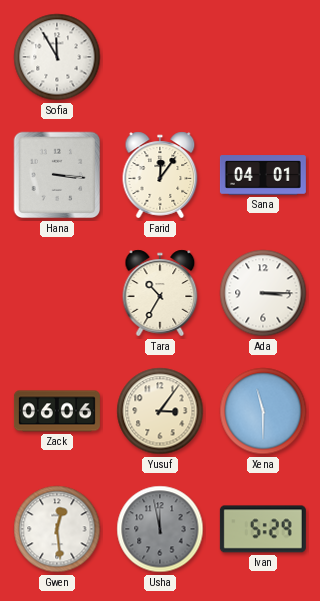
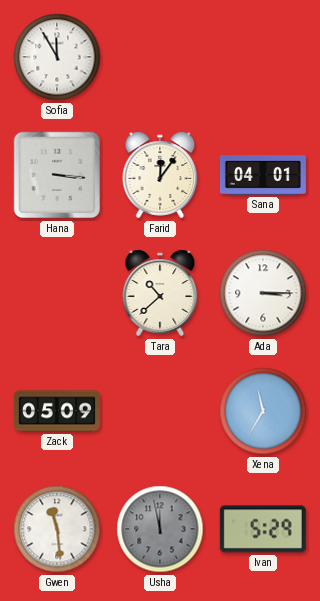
Tara: 10:35 -> 10:38 (160, 293)
Zack: 06:06 -> 05:09 (57, 411)
Yusuf: 3:06 -> none (160, 411)
Xena: 11:30 -> 11:35 (263, 411)
Gwen: 12:29 -> 11:29 (57, 529)
